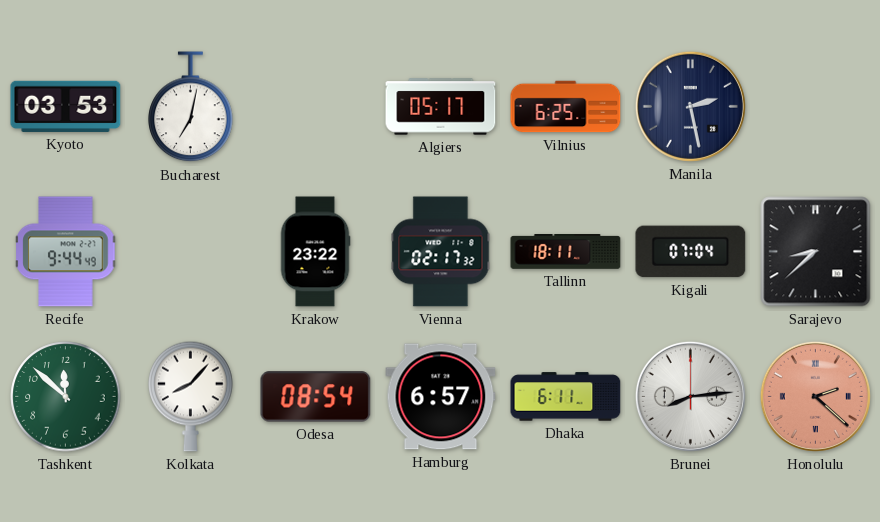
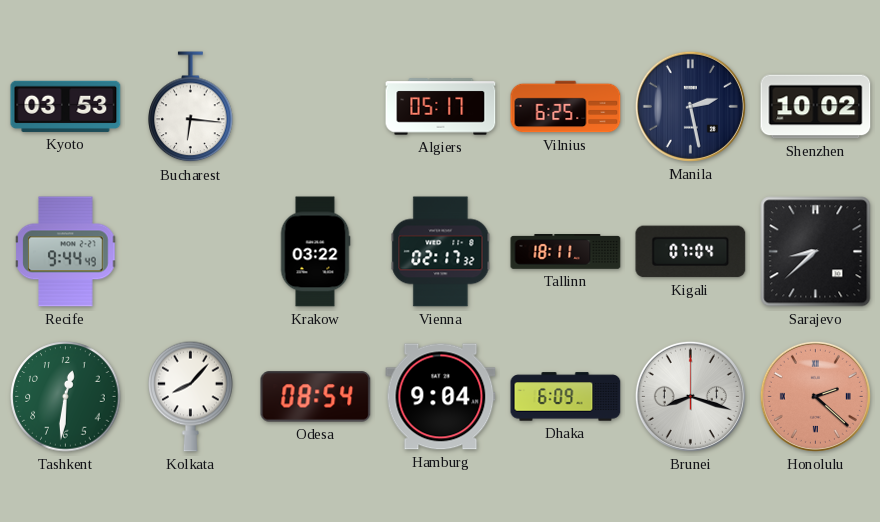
Bucharest: 7:02 -> 6:16 (191, 107)
Shenzhen: none -> 10:02 (816, 107)
Krakow: 23:22 -> 03:22 (315, 252)
Tashkent: 11:52 -> 12:31 (66, 397)
Hamburg: 6:57 -> 9:04 (441, 397)
Dhaka: 6:11 -> 6:09 (566, 397)
Brunei: 8:14 -> 8:18 (690, 396)
